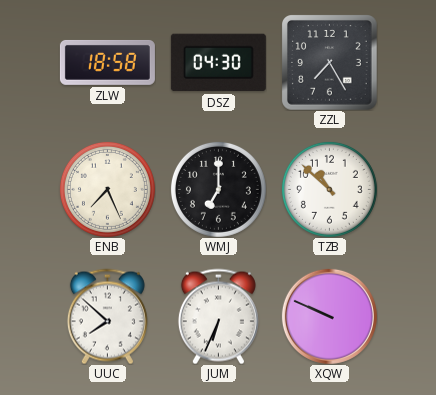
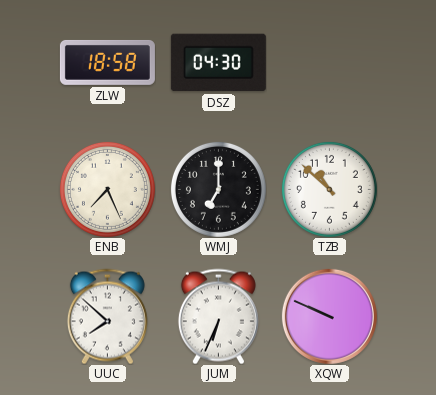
ZZL: 7:25 -> none (330, 63)
